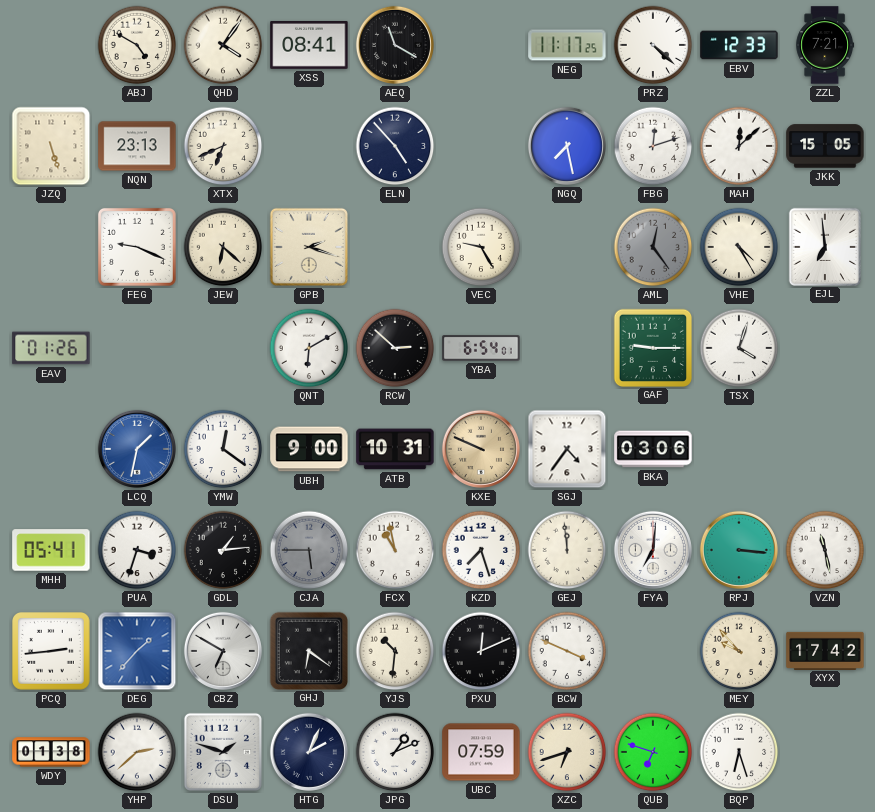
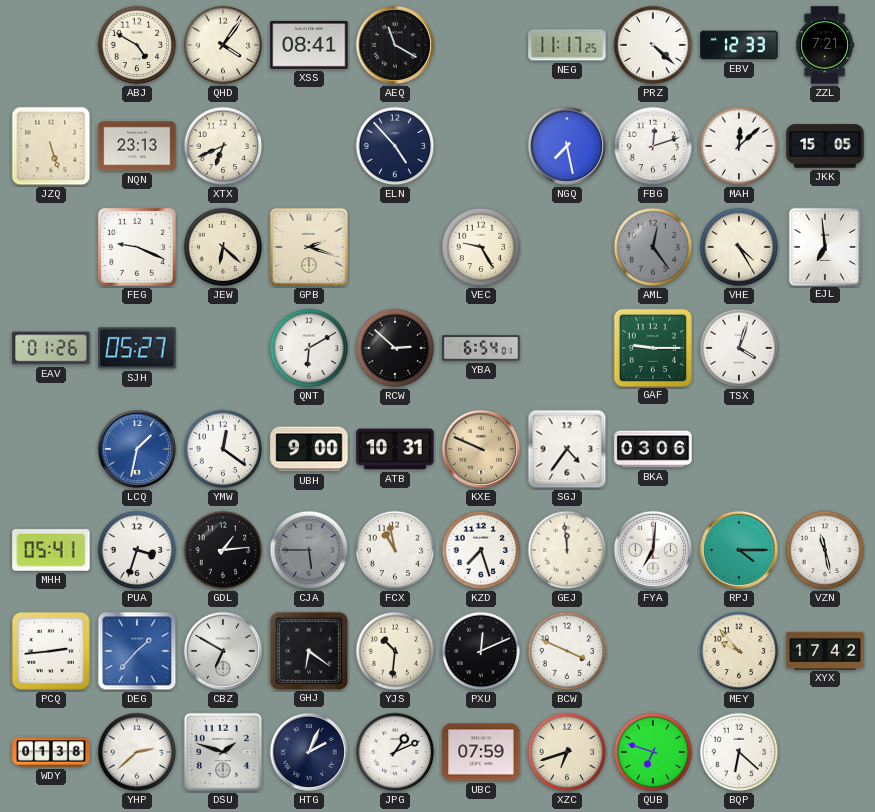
SJH: none -> 05:27 (137, 348)
RPJ: 3:16 -> 4:15 (739, 550)
BQP: 6:27 -> 6:22 (739, 752)
